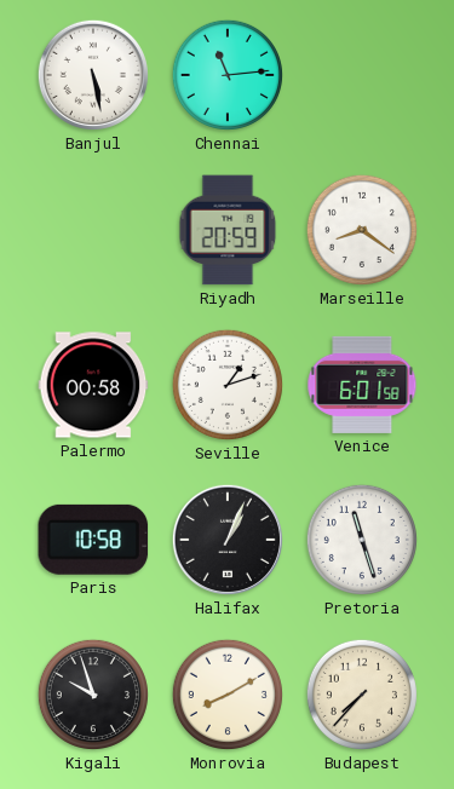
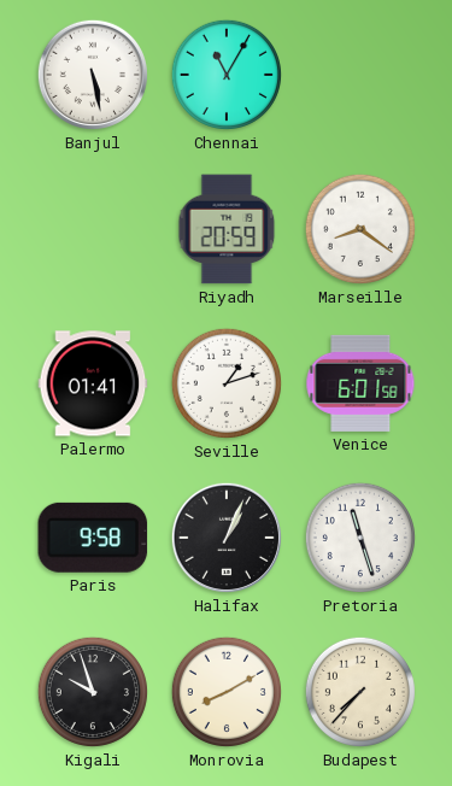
Chennai: 11:14 -> 11:05 (227, 75)
Palermo: 00:58 -> 01:41 (93, 383)
Paris: 10:58 -> 9:58 (93, 538)
